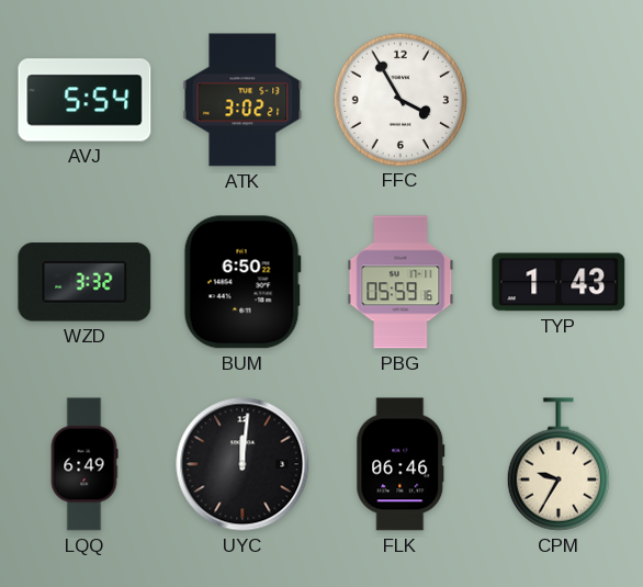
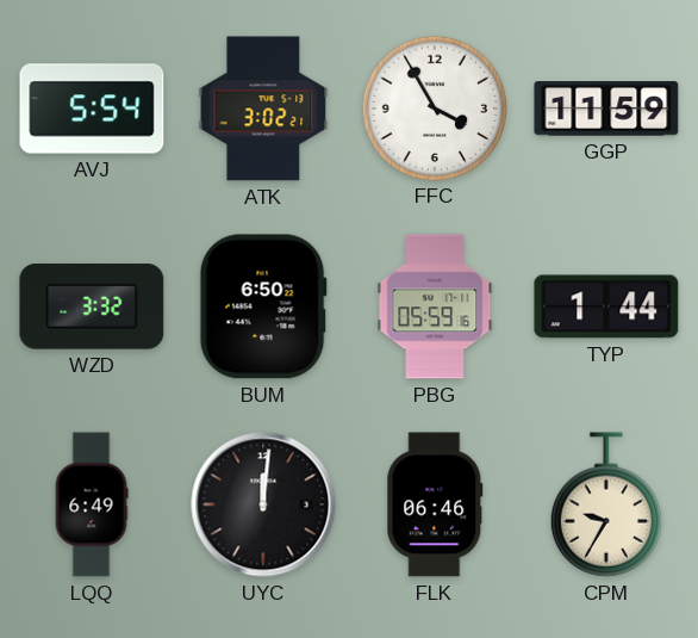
GGP: none -> 11:59 (606, 109)
TYP: 1:43 -> 1:44 (606, 306)
